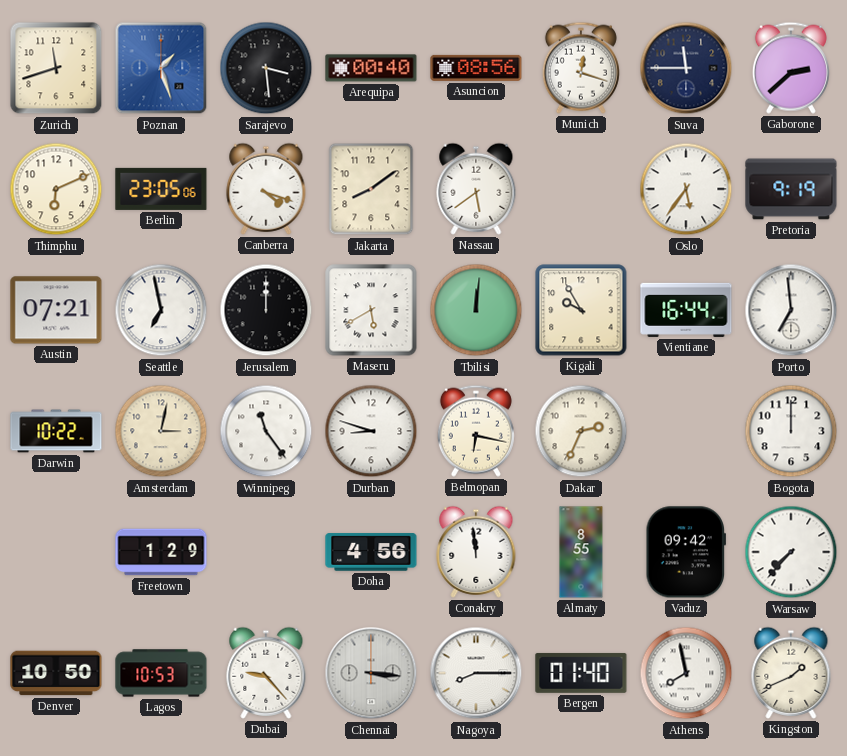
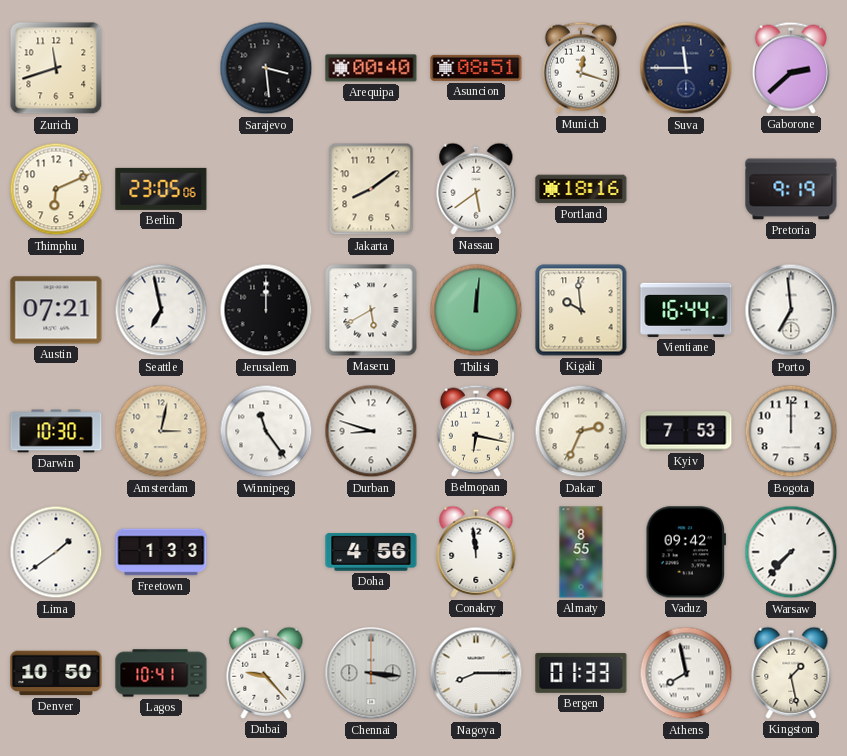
Poznan: 1:27 -> none (161, 68)
Asuncion: 08:56 -> 08:51 (476, 68)
Canberra: 4:18 -> none (266, 189)
Portland: none -> 18:16 (581, 189)
Oslo: 5:36 -> none (686, 189)
Kigali: 9:55 -> 9:59 (581, 310)
Darwin: 10:22 -> 10:30 (56, 431)
Kyiv: none -> 7:53 (686, 431)
Lima: none -> 1:39 (56, 552)
Freetown: 1:29 -> 1:33 (161, 552)
Lagos: 10:53 -> 10:41 (161, 673)
Bergen: 01:40 -> 01:33 (581, 673)
Kingston: 1:41 -> 1:28 (791, 673)
